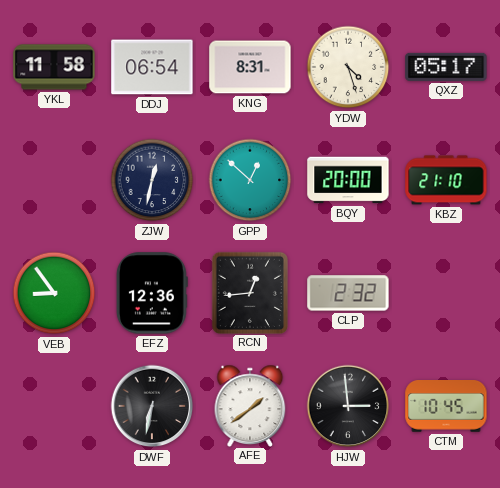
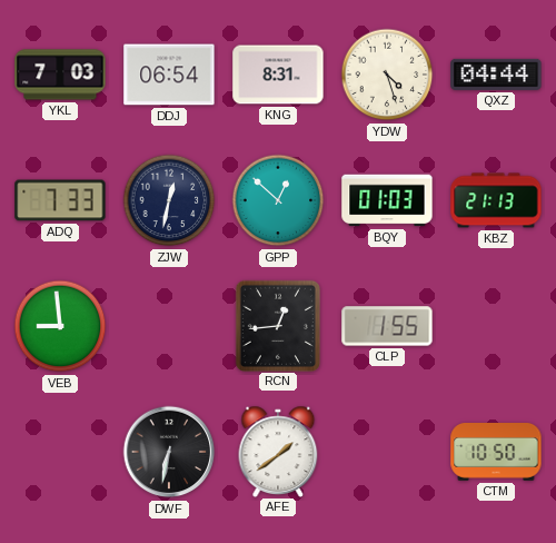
YKL: 11:58 -> 7:03 (60, 75)
QXZ: 05:17 -> 04:44 (496, 75)
ADQ: none -> 7:33 (60, 200)
BQY: 20:00 -> 01:03 (387, 200)
KBZ: 21:10 -> 21:13 (496, 200)
VEB: 8:54 -> 8:59 (60, 326)
EFZ: 12:36 -> none (152, 293)
CLP: 2:32 -> 1:55 (387, 326)
HJW: 2:59 -> none (348, 406)
CTM: 10:45 -> 10:50 (496, 453)
